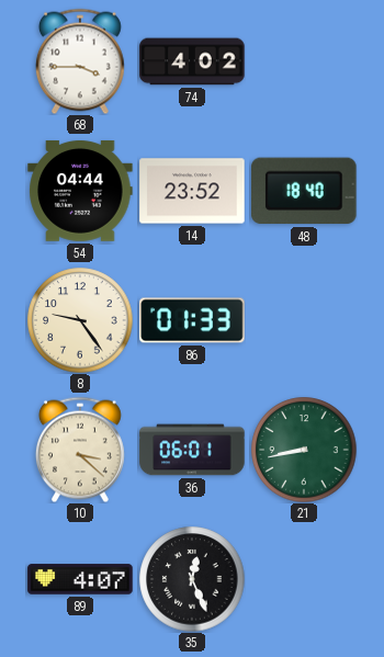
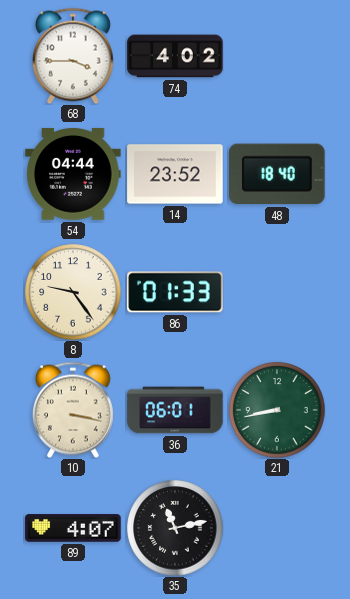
10: 3:22 -> 3:17 (73, 410)
35: 12:26 -> 11:13 (175, 528)
